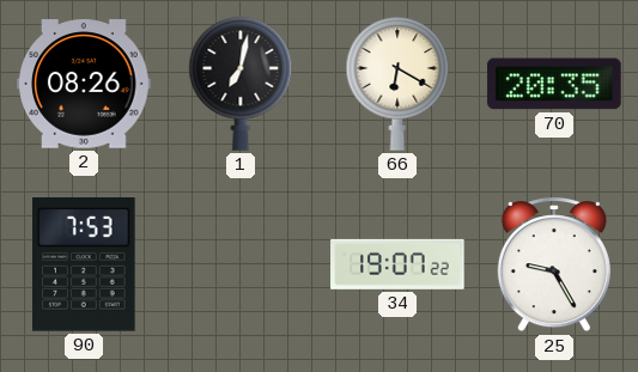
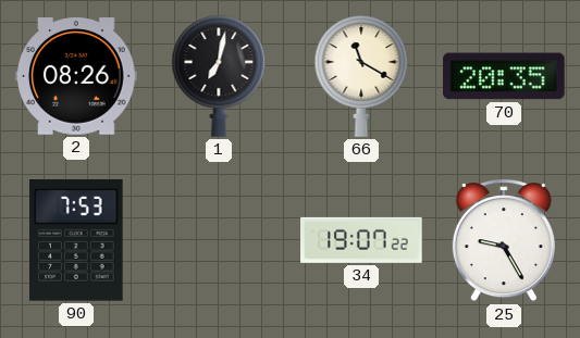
66: 6:20 -> 11:20 (361, 76)
